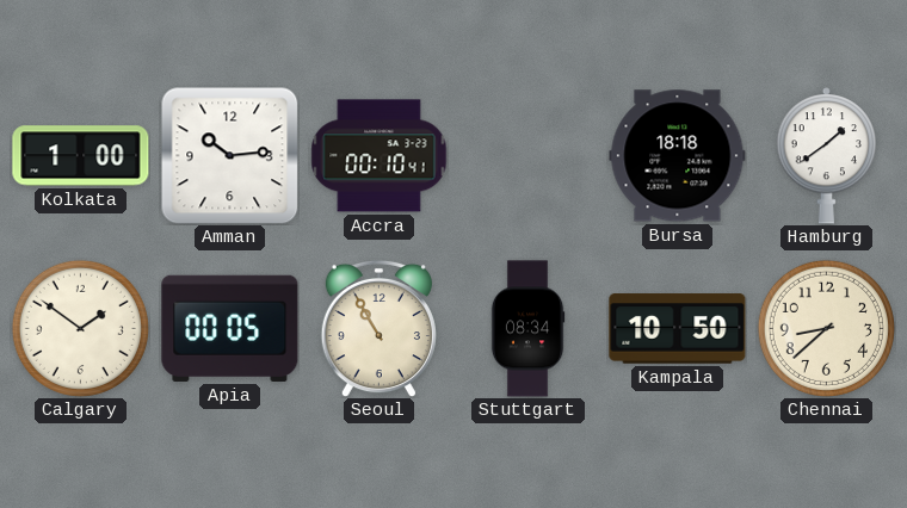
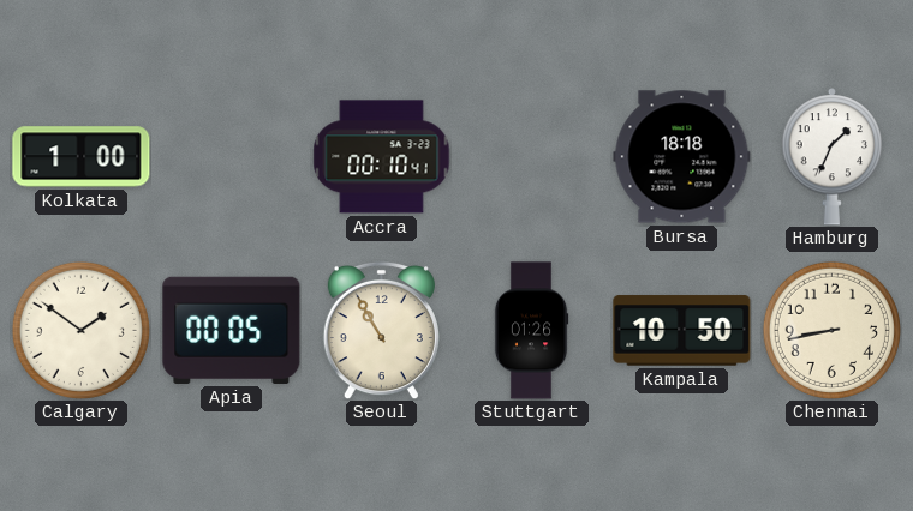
Amman: 10:14 -> none (229, 155)
Hamburg: 1:39 -> 1:34 (833, 157)
Stuttgart: 08:34 -> 01:26 (531, 331)
Chennai: 8:38 -> 8:43 (831, 330)
